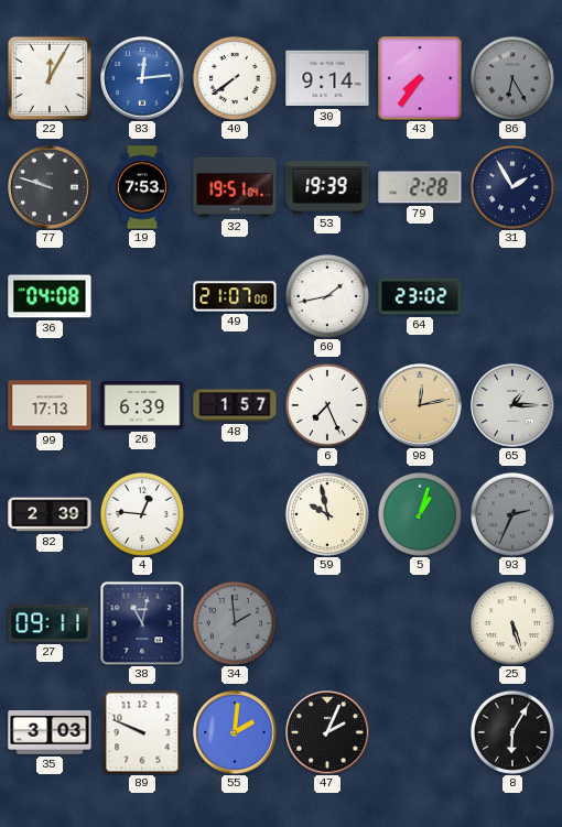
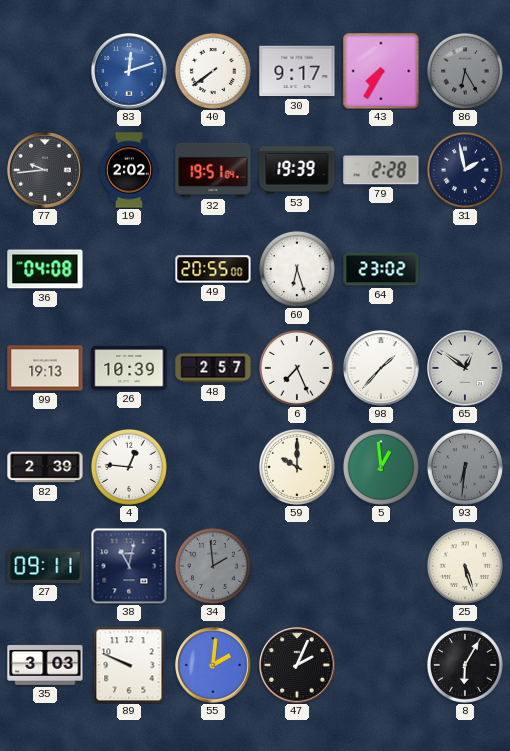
22: 12:05 -> none (50, 78)
83: 12:14 -> 12:12 (129, 71)
30: 9:14 -> 9:17 (297, 71)
43: 7:36 -> 7:35 (381, 71)
77: 9:48 -> 9:44 (45, 170)
19: 7:53 -> 2:02 (129, 170)
31: 1:55 -> 1:58 (465, 170)
49: 21:07 -> 20:55 (213, 269)
60: 1:43 -> 6:27 (297, 269)
99: 17:13 -> 19:13 (45, 368)
26: 6:39 -> 10:39 (129, 368)
48: 1:57 -> 2:57 (213, 368)
98: 12:13 -> 1:37 (381, 368)
98 dial: champagne -> white (381, 368)
65: 1:15 -> 12:51 (465, 368)
59: 9:58 -> 10:00 (297, 467)
5: 1:03 -> 12:59 (381, 467)
93: 2:34 -> 6:31 (465, 467)
